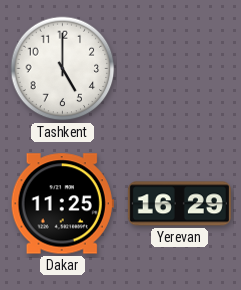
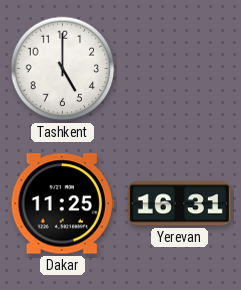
Yerevan: 16:29 -> 16:31 (179, 204)
